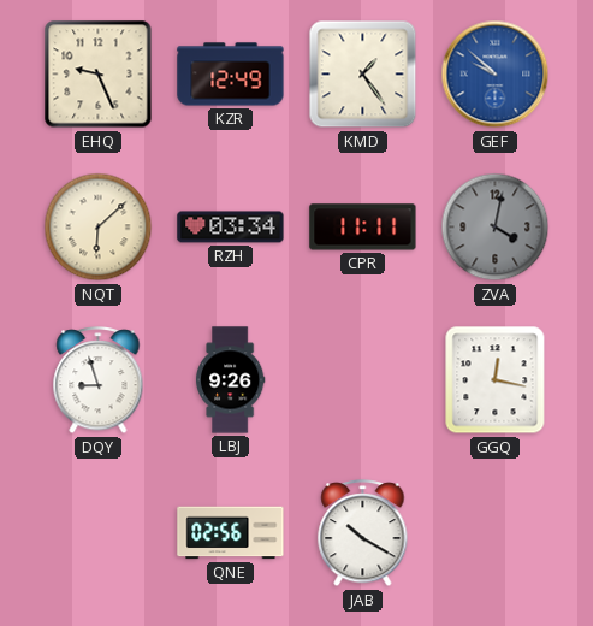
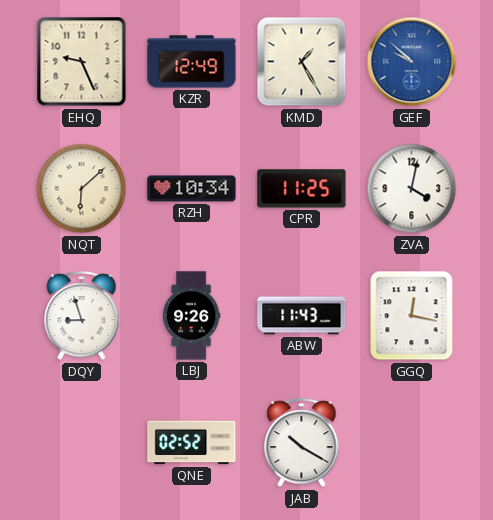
KMD: 1:24 -> 1:25 (302, 62)
RZH: 03:34 -> 10:34 (192, 189)
CPR: 11:11 -> 11:25 (302, 189)
ZVA dial: grey -> white (412, 189)
ABW: none -> 11:43 (302, 316)
QNE: 02:56 -> 02:52 (192, 443)
